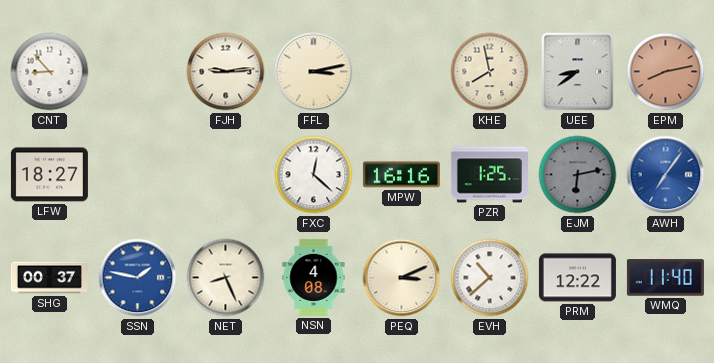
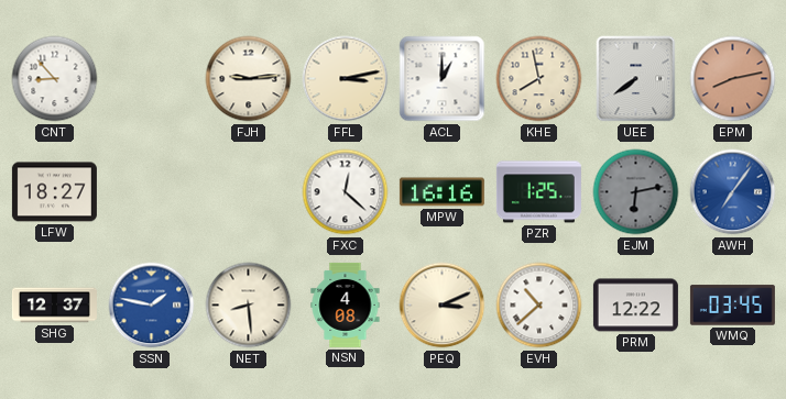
ACL: none -> 1:00 (443, 79)
UEE: 8:39 -> 7:39 (636, 79)
SHG: 00:37 -> 12:37 (54, 306)
NET: 8:26 -> 8:29 (249, 306)
WMQ: 11:40 -> 03:45 (732, 306)
